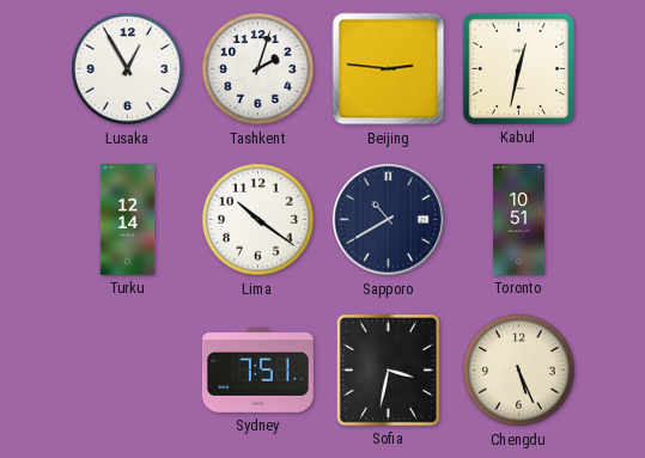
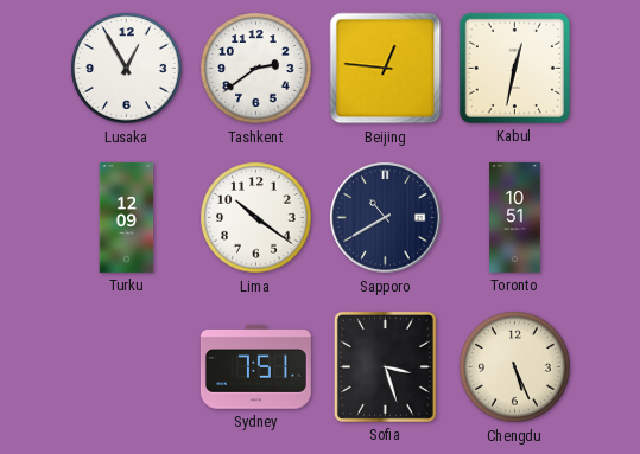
Tashkent: 2:03 -> 2:39 (256, 69)
Beijing: 2:46 -> 12:46 (386, 69)
Turku: 12:14 -> 12:09 (127, 217)
Sofia: 3:32 -> 3:27 (385, 366)
